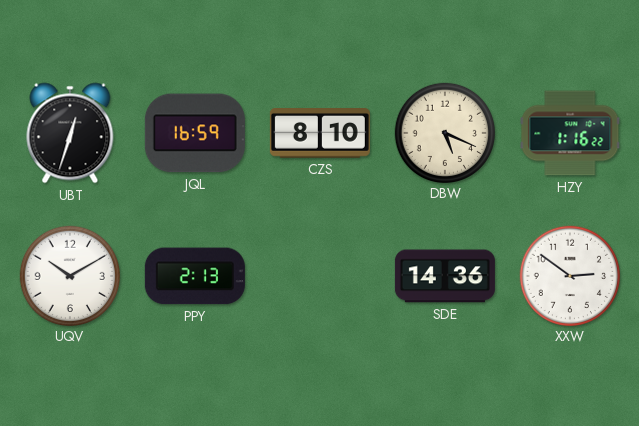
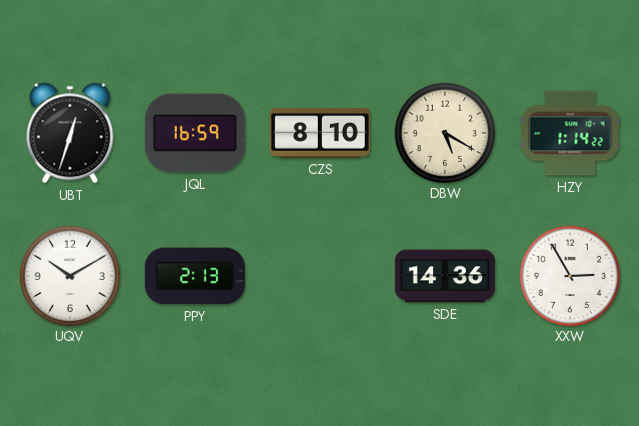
DBW: 5:19 -> 5:20 (444, 132)
HZY: 1:16 -> 1:14 (570, 133)
XXW: 2:51 -> 2:55 (569, 275)
